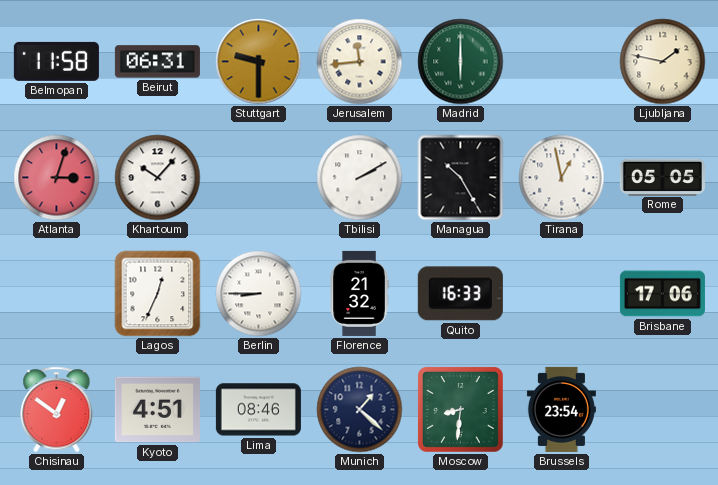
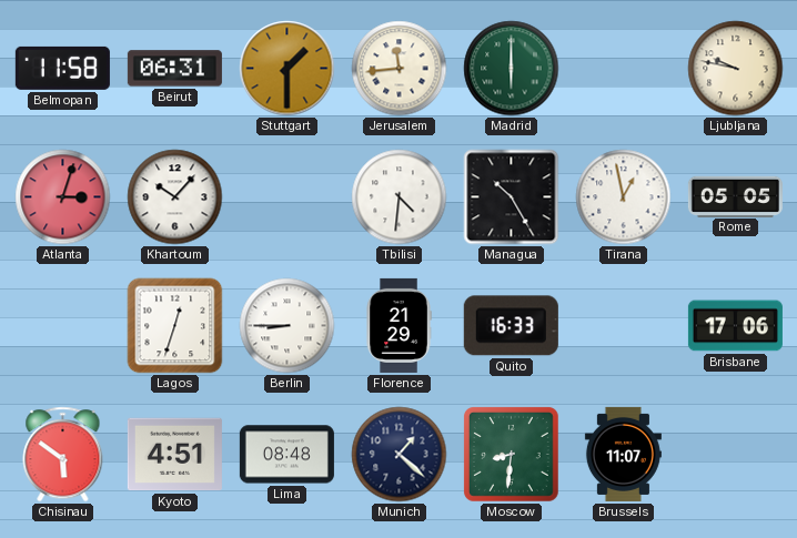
Stuttgart: 9:30 -> 1:30 (287, 69)
Ljubljana: 1:47 -> 9:47 (736, 69)
Tbilisi: 2:10 -> 4:31 (400, 197)
Lagos: 12:34 -> 12:33 (175, 326)
Florence: 21:32 -> 21:29 (398, 325)
Chisinau: 12:51 -> 5:51 (63, 455)
Lima: 08:46 -> 08:48 (286, 455)
Brussels: 23:54 -> 11:07 (623, 454)
